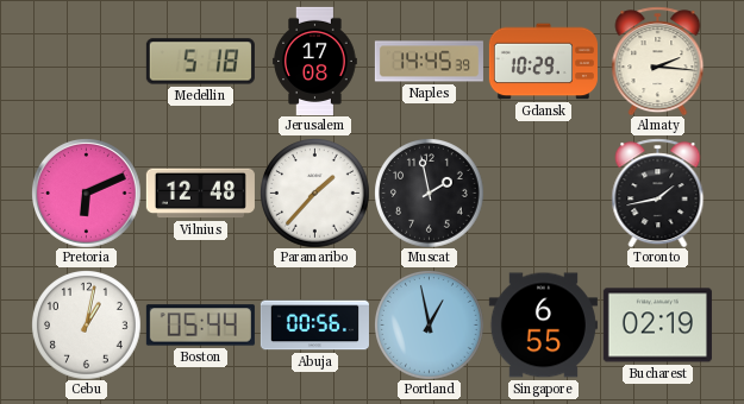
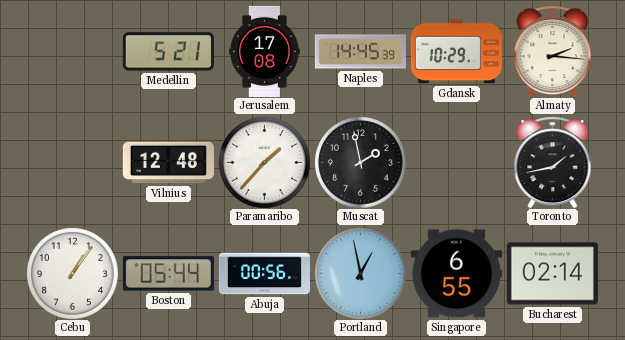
Medellin: 5:18 -> 5:21 (168, 52)
Pretoria: 6:11 -> none (87, 194)
Cebu: 1:02 -> 1:06 (72, 273)
Bucharest: 02:19 -> 02:14 (552, 274)
